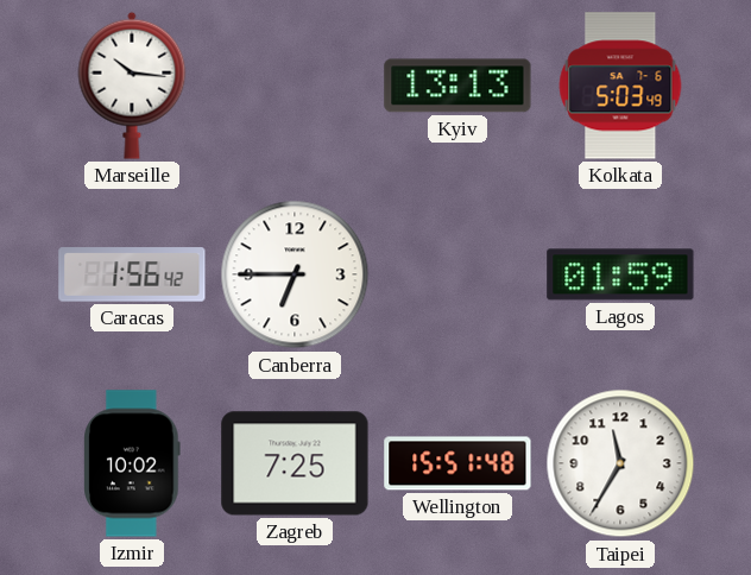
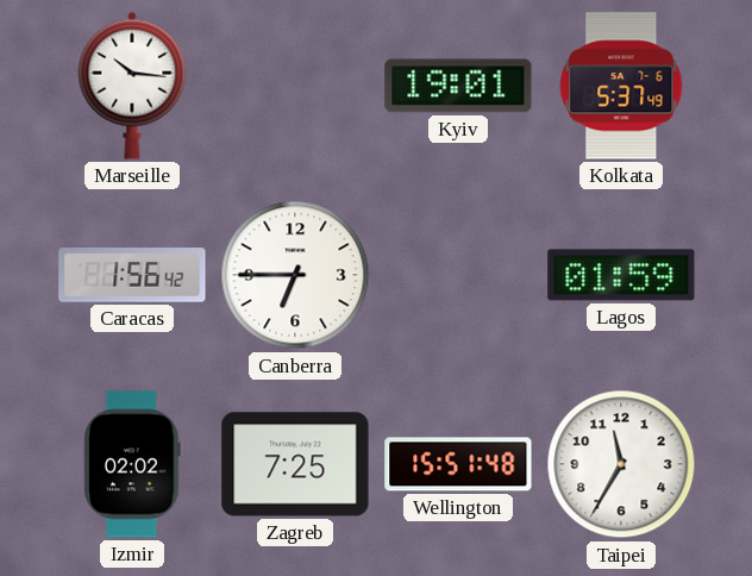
Kyiv: 13:13 -> 19:01 (458, 86)
Kolkata: 5:03 -> 5:37 (621, 86)
Izmir: 10:02 -> 02:02 (132, 464)
